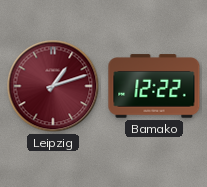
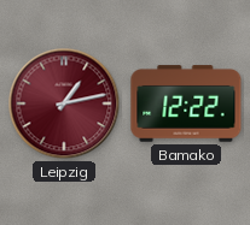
Leipzig: 1:12 -> 1:13 (64, 103)
